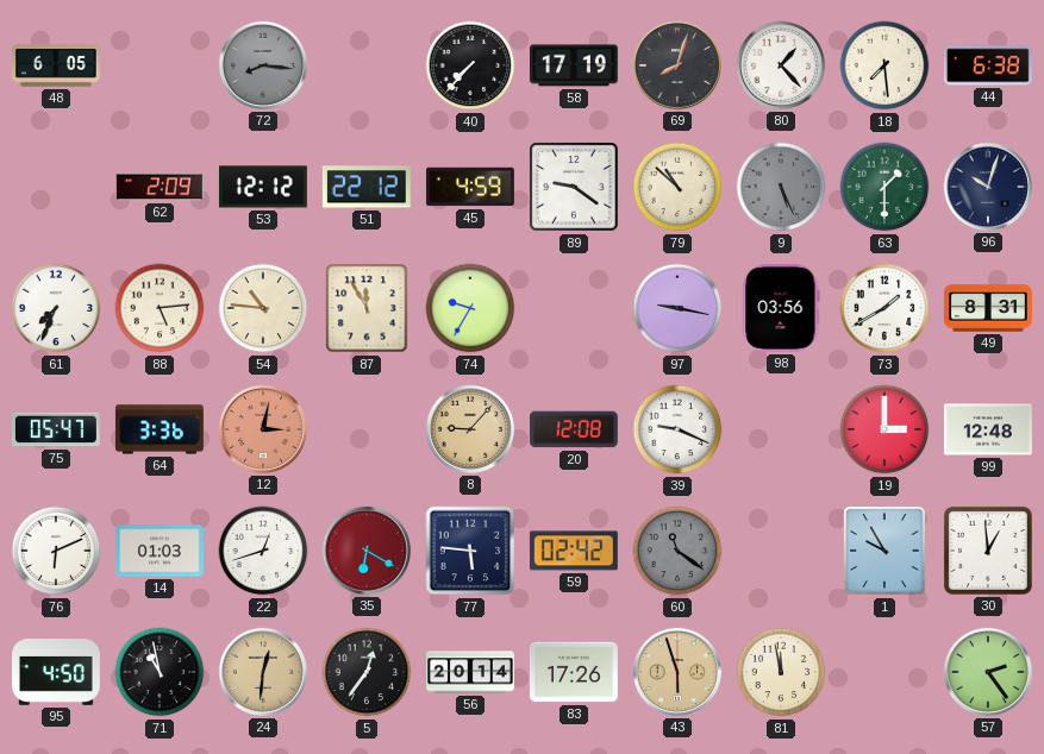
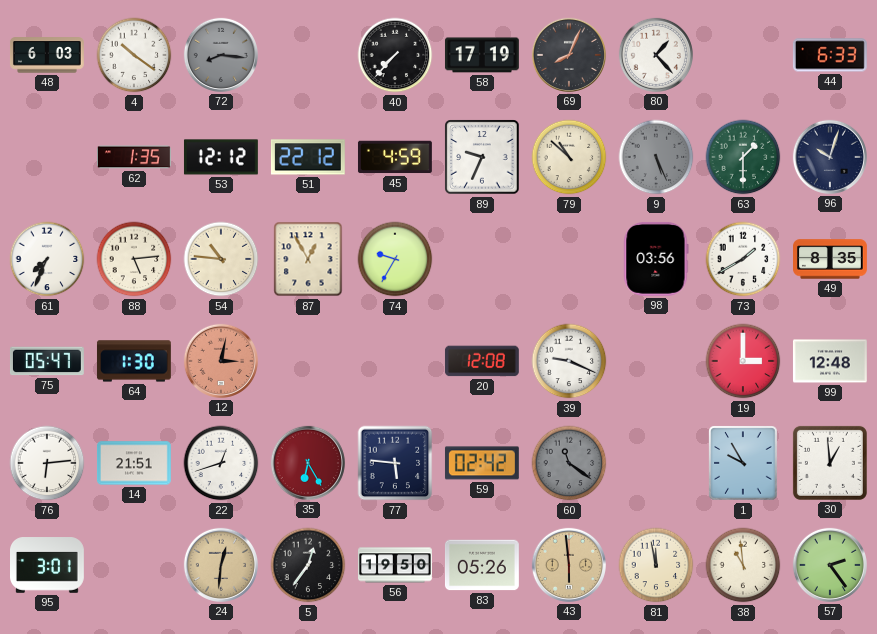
48: 6:05 -> 6:03 (47, 55)
4: none -> 10:21 (134, 55)
69: 8:03 -> 8:04 (569, 55)
18: 7:29 -> none (884, 65)
44: 6:38 -> 6:33 (830, 55)
62: 2:09 -> 1:35 (134, 157)
89: 9:21 -> 9:34 (482, 157)
87: 11:55 -> 12:55 (308, 259)
97: 9:17 -> none (677, 308)
49: 8:31 -> 8:35 (831, 259)
64: 3:36 -> 1:30 (134, 361)
8: 9:07 -> none (470, 429)
76: 6:11 -> 6:14 (47, 463)
14: 01:03 -> 21:51 (134, 463)
35: 6:20 -> 6:25 (308, 463)
95: 4:50 -> 3:01 (48, 565)
71: 10:58 -> none (160, 672)
56: 20:14 -> 19:50 (396, 565)
83: 17:26 -> 05:26 (482, 565)
43: 5:57 -> 5:59 (569, 565)
38: none -> 10:59 (743, 565)
